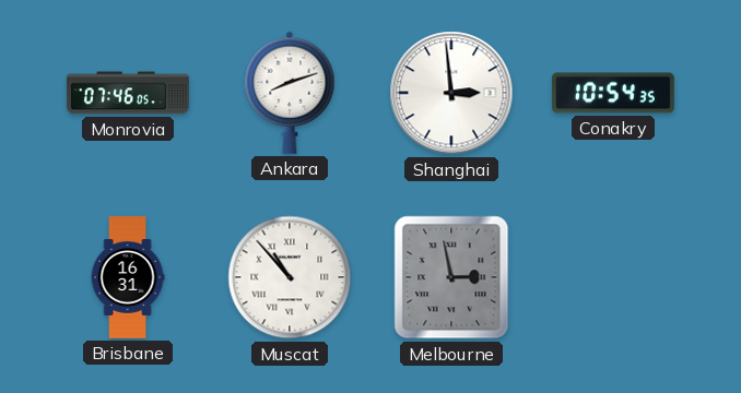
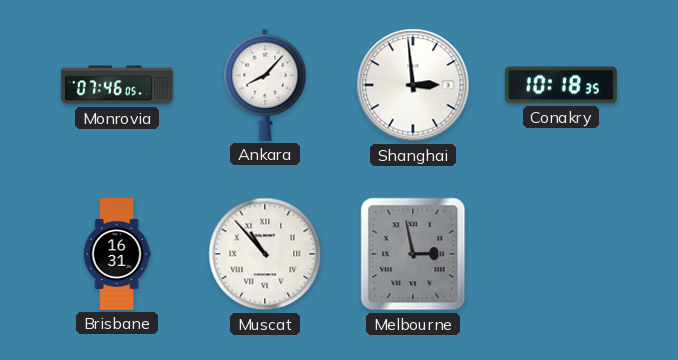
Ankara: 8:12 -> 8:07 (265, 85)
Conakry: 10:54 -> 10:18 (561, 85)
